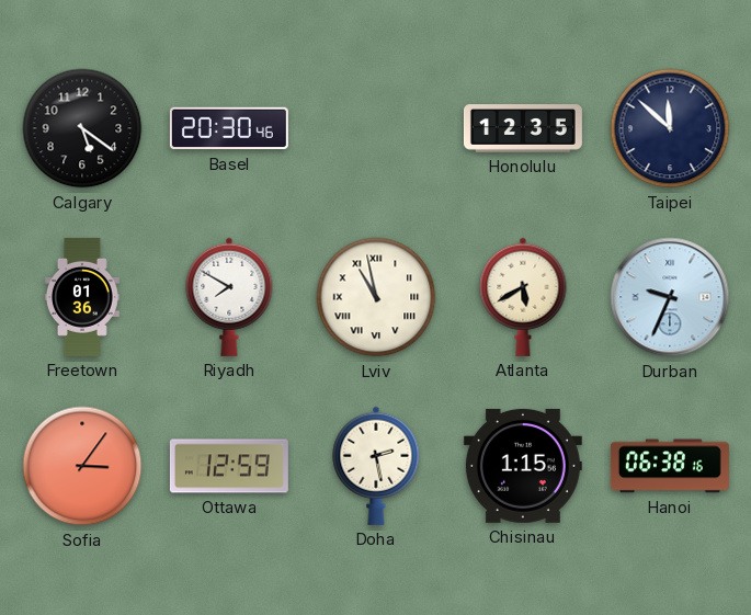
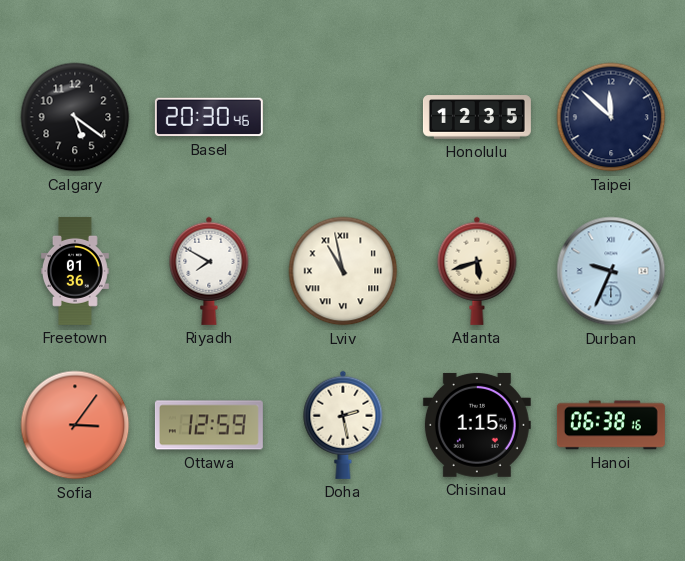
Atlanta: 5:40 -> 5:42 (477, 271)
